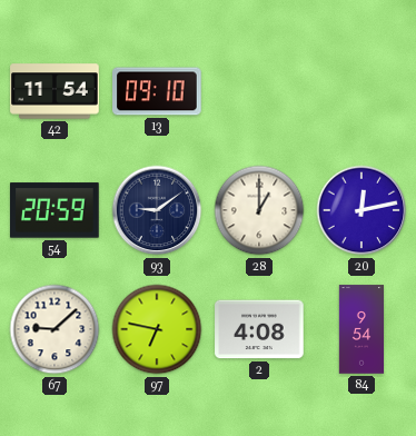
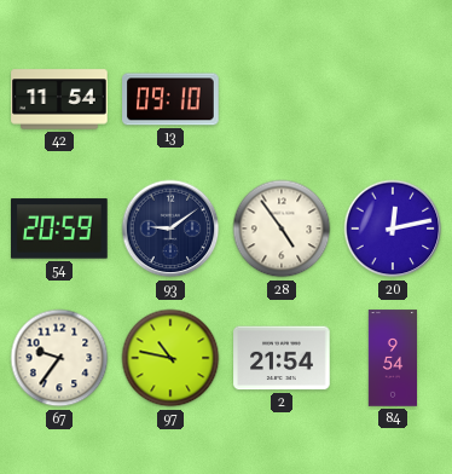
28: 1:00 -> 4:54 (282, 229)
67: 9:08 -> 9:36 (59, 358)
97: 6:47 -> 10:47 (170, 358)
2: 4:08 -> 21:54 (282, 358)
